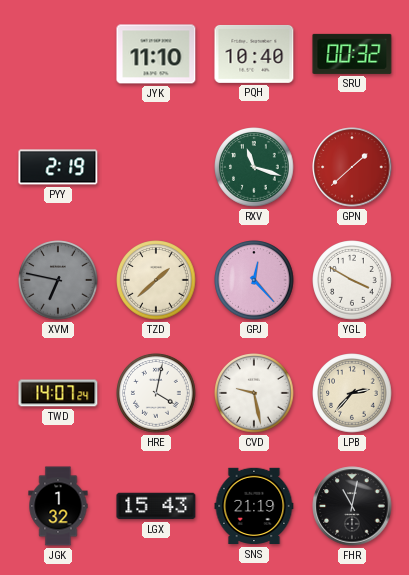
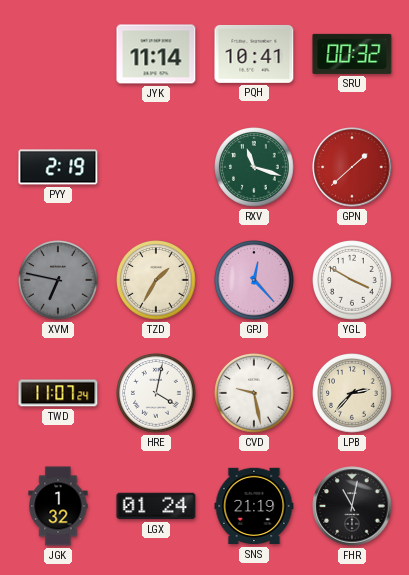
JYK: 11:10 -> 11:14 (156, 54)
PQH: 10:40 -> 10:41 (254, 54)
TZD: 1:38 -> 1:35 (156, 280)
TWD: 14:07 -> 11:07 (58, 393)
LGX: 15:43 -> 01:24 (156, 506)
